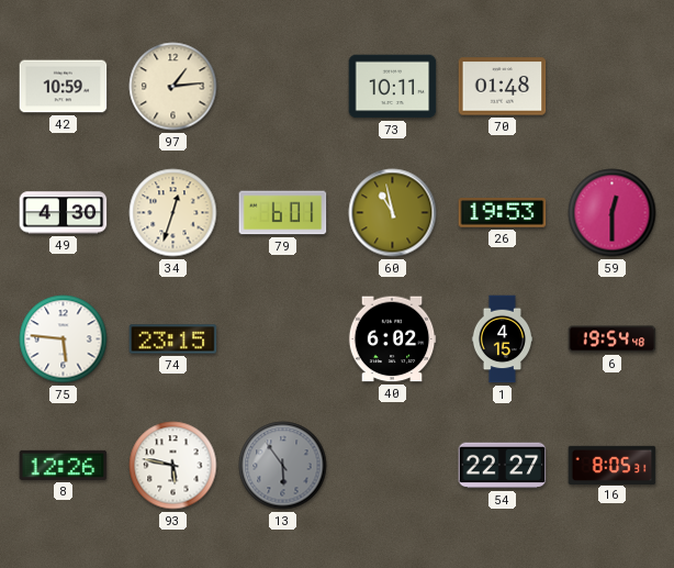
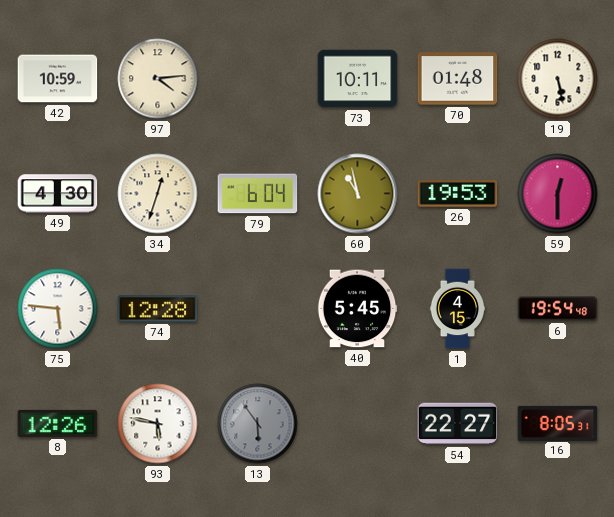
97: 1:14 -> 4:14 (158, 79)
19: none -> 5:28 (558, 79)
79: 6:01 -> 6:04 (258, 194)
74: 23:15 -> 12:28 (158, 309)
40: 6:02 -> 5:45 (357, 309)
